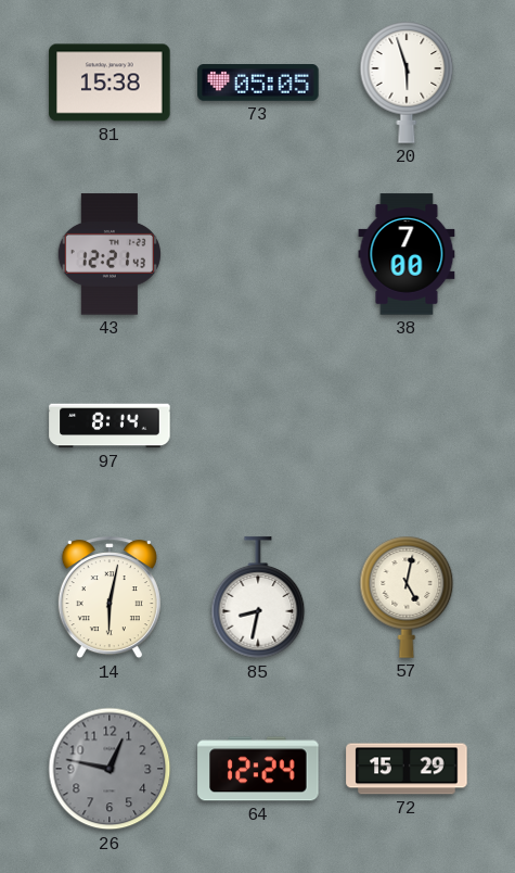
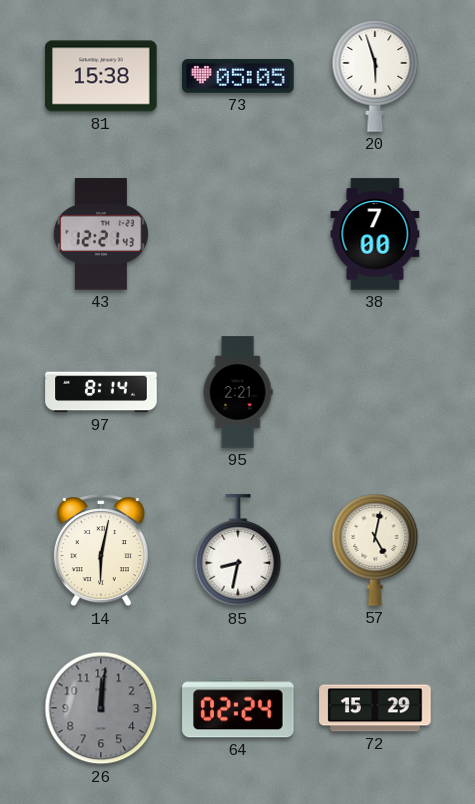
95: none -> 2:21 (238, 392)
26: 12:47 -> 12:01 (101, 708)
64: 12:24 -> 02:24 (238, 708)
